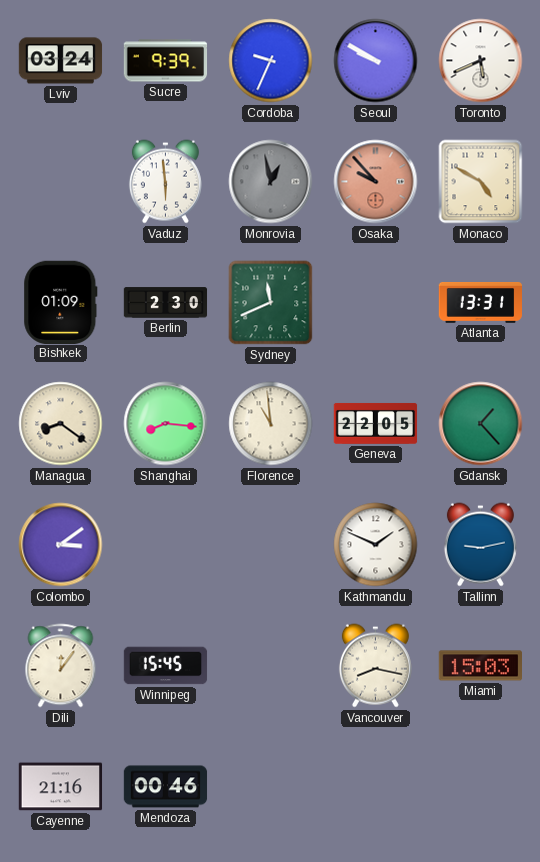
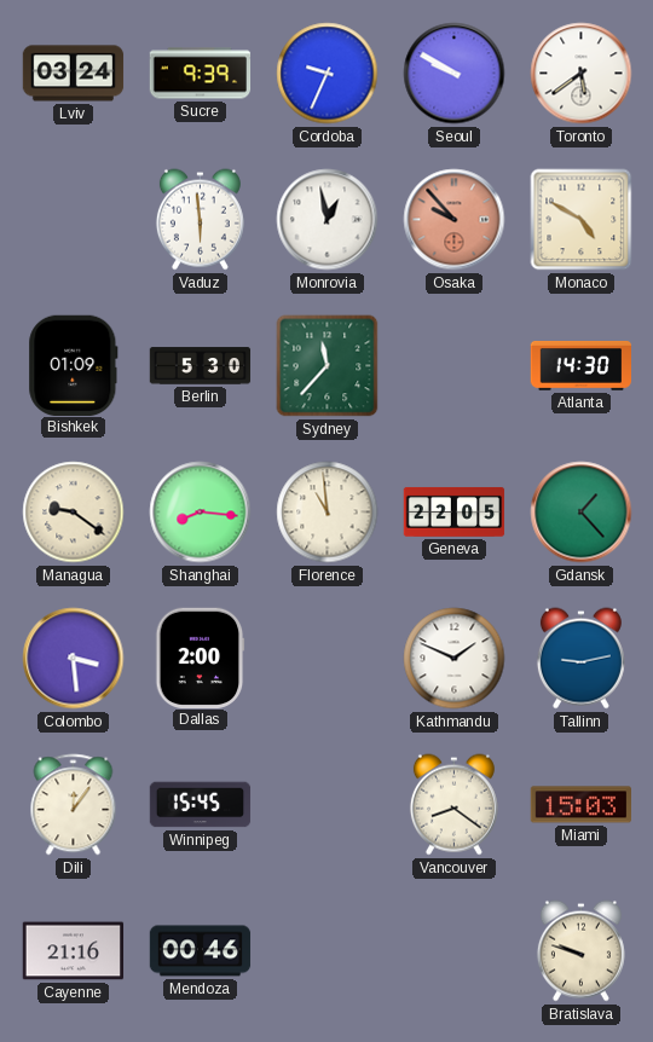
Toronto: 5:41 -> 5:39 (582, 74)
Monrovia dial: grey -> white (328, 220)
Berlin: 2:30 -> 5:30 (201, 366)
Sydney: 11:41 -> 11:37 (328, 366)
Atlanta: 13:31 -> 14:30 (582, 366)
Managua: 8:21 -> 9:21 (74, 513)
Colombo: 3:09 -> 3:29 (74, 659)
Dallas: none -> 2:00 (201, 658)
Vancouver: 8:17 -> 8:21 (453, 805)
Bratislava: none -> 9:48 (580, 951)
